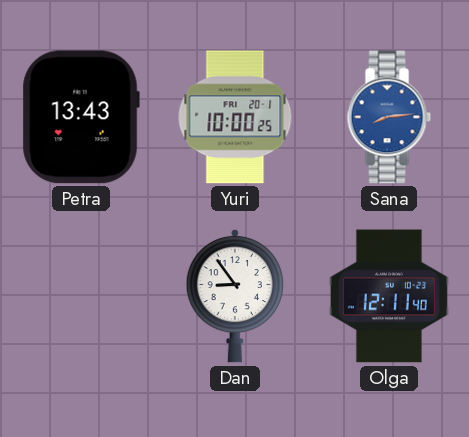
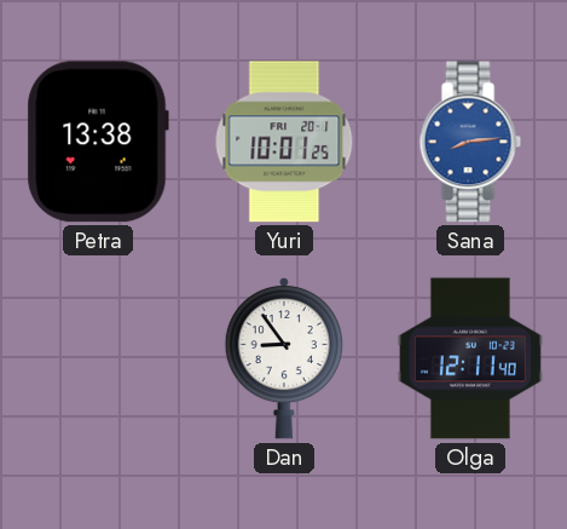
Petra: 13:43 -> 13:38 (98, 142)
Yuri: 10:00 -> 10:01 (284, 142)
